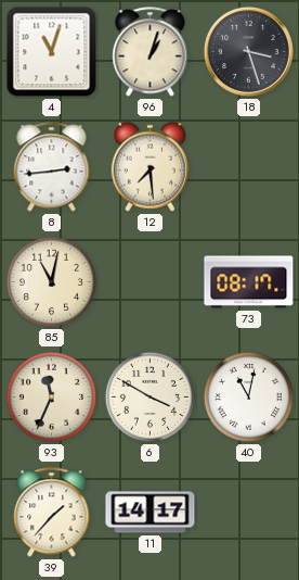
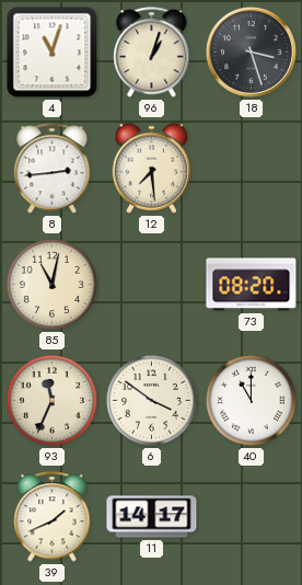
73: 08:17 -> 08:20 (252, 285)
6: 3:50 -> 3:51 (151, 400)
40: 11:02 -> 11:00 (251, 400)
39: 1:37 -> 1:41 (53, 517)
